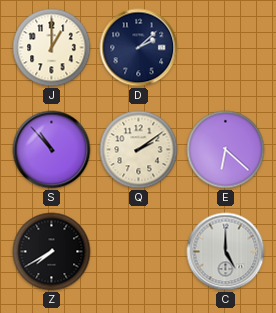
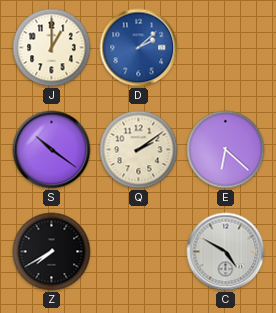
D dial: navy -> blue (139, 48)
S: 10:53 -> 10:21 (52, 150)
C: 5:00 -> 4:50 (226, 252)
